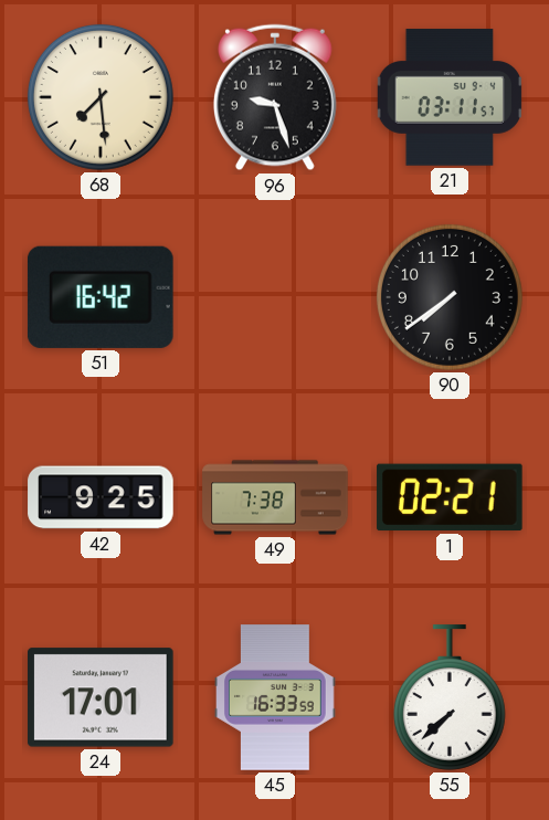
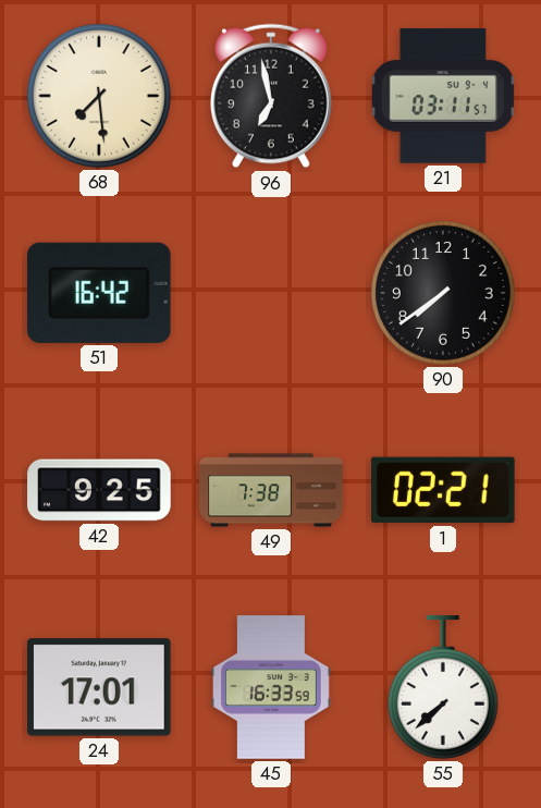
96: 9:27 -> 6:58 (271, 96)
